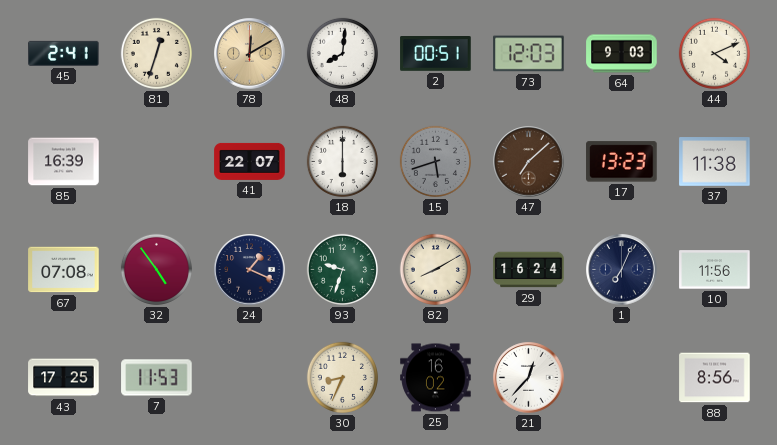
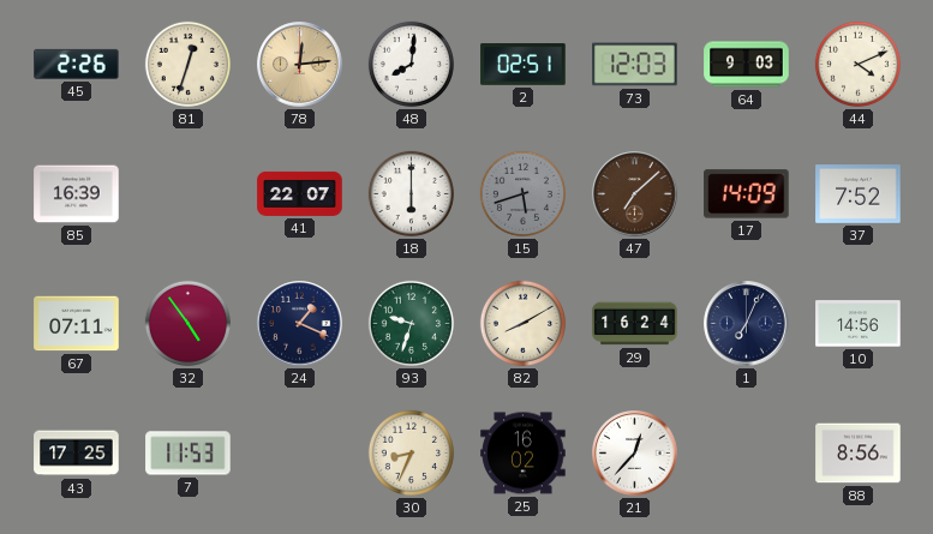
45: 2:41 -> 2:26 (77, 64)
78: 12:10 -> 12:14 (300, 65)
2: 00:51 -> 02:51 (524, 65)
17: 13:23 -> 14:09 (747, 194)
37: 11:38 -> 7:52 (859, 194)
67: 07:08 -> 07:11 (77, 324)
10: 11:56 -> 14:56 (859, 324)
